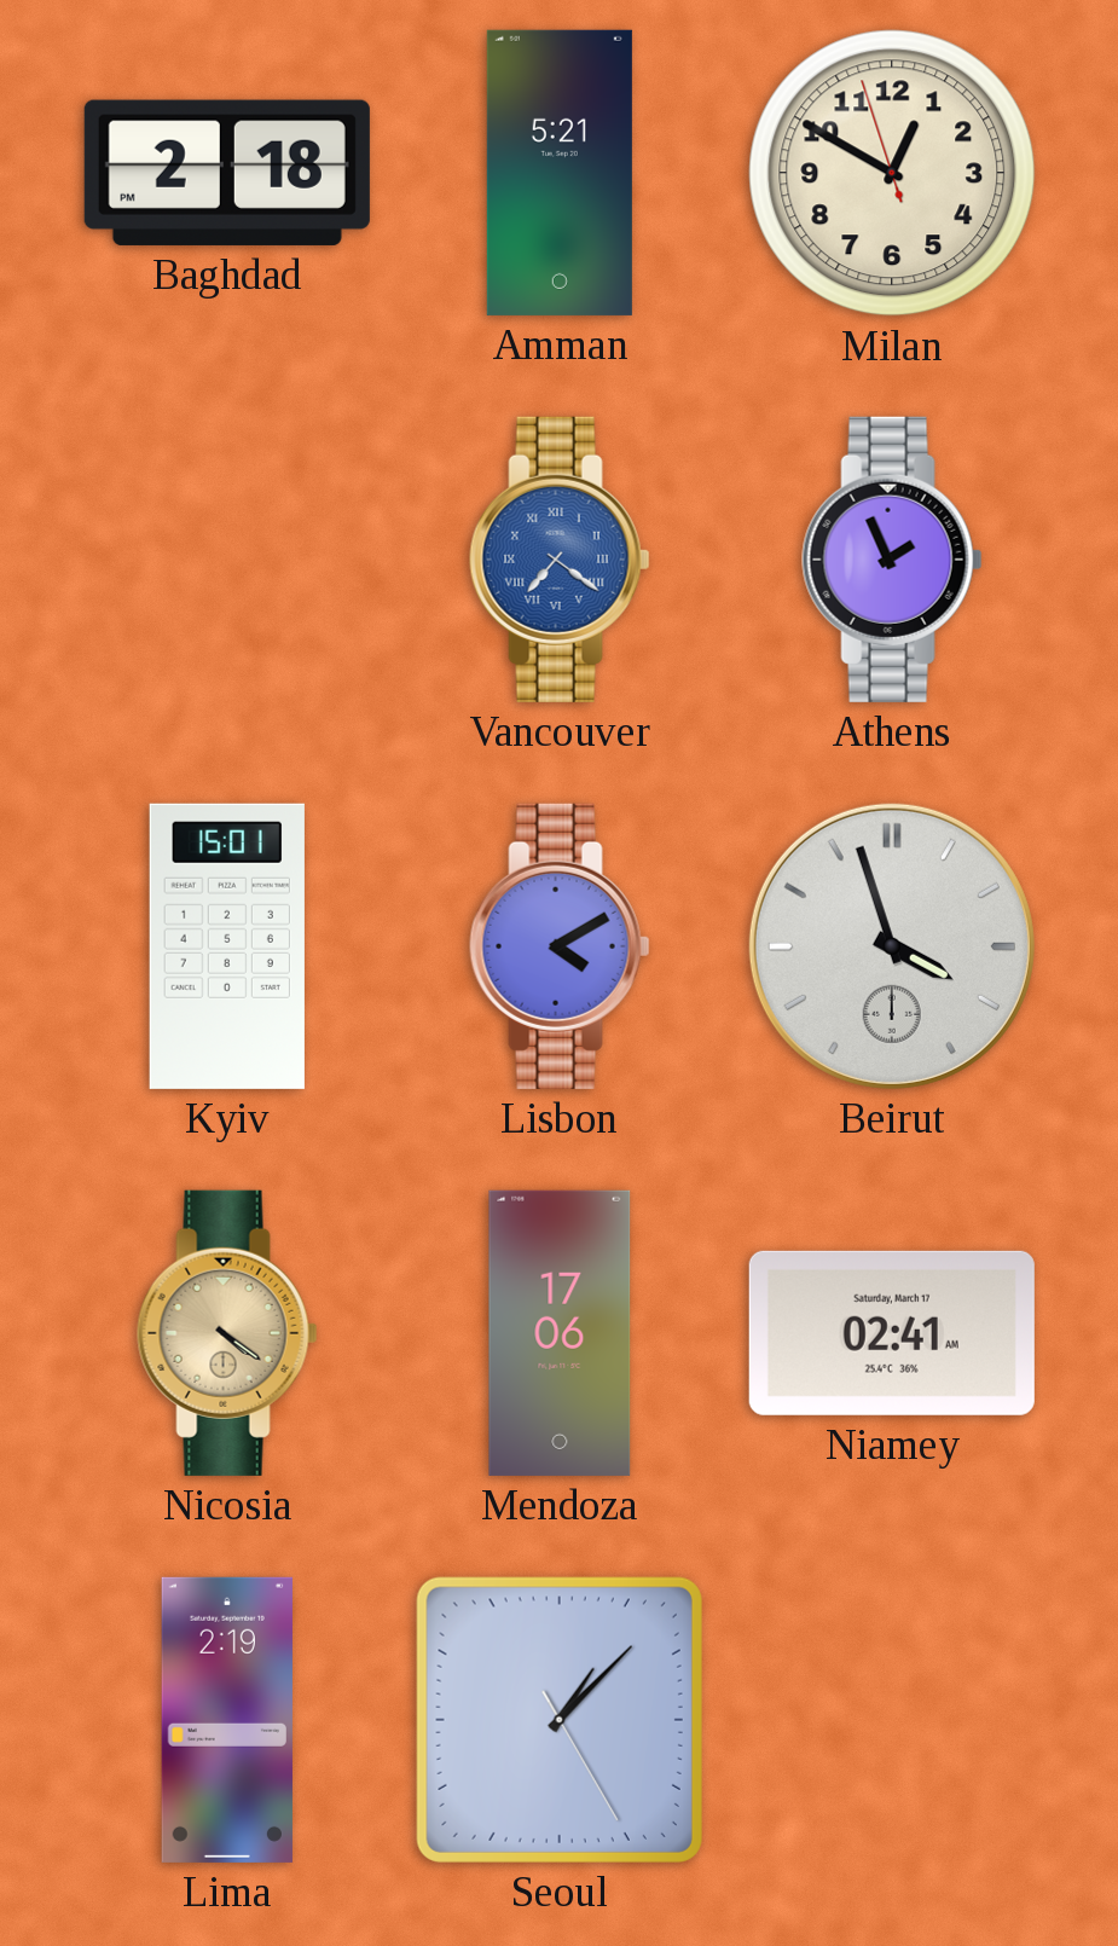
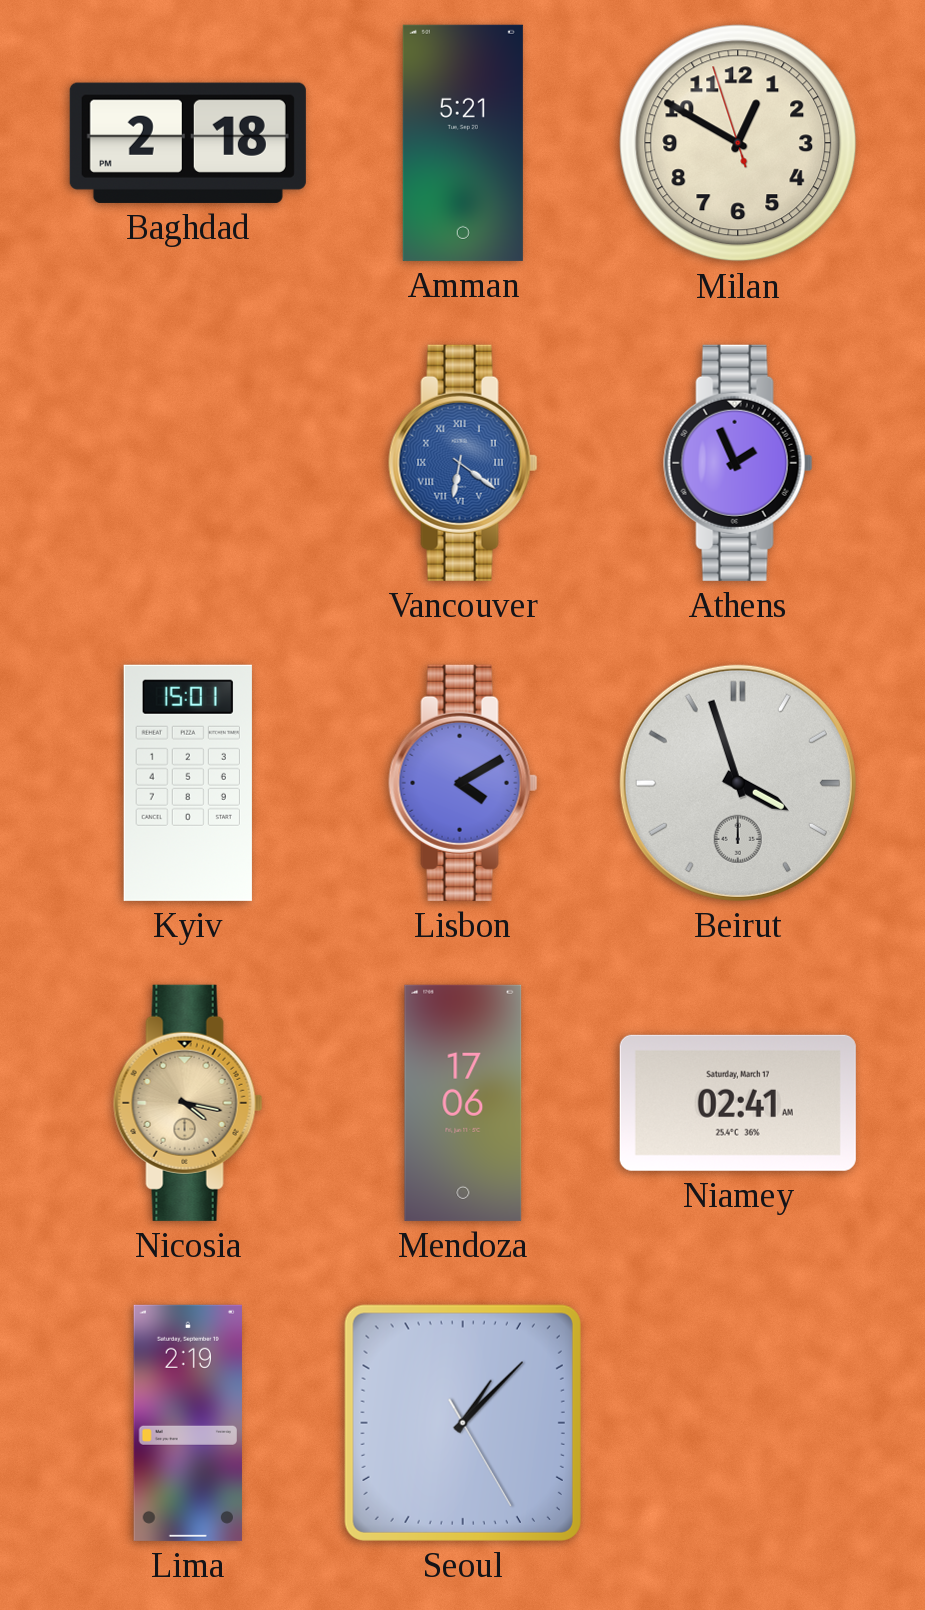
Vancouver: 7:21 -> 6:21 (463, 463)
Nicosia: 4:21 -> 4:17 (188, 1103)
